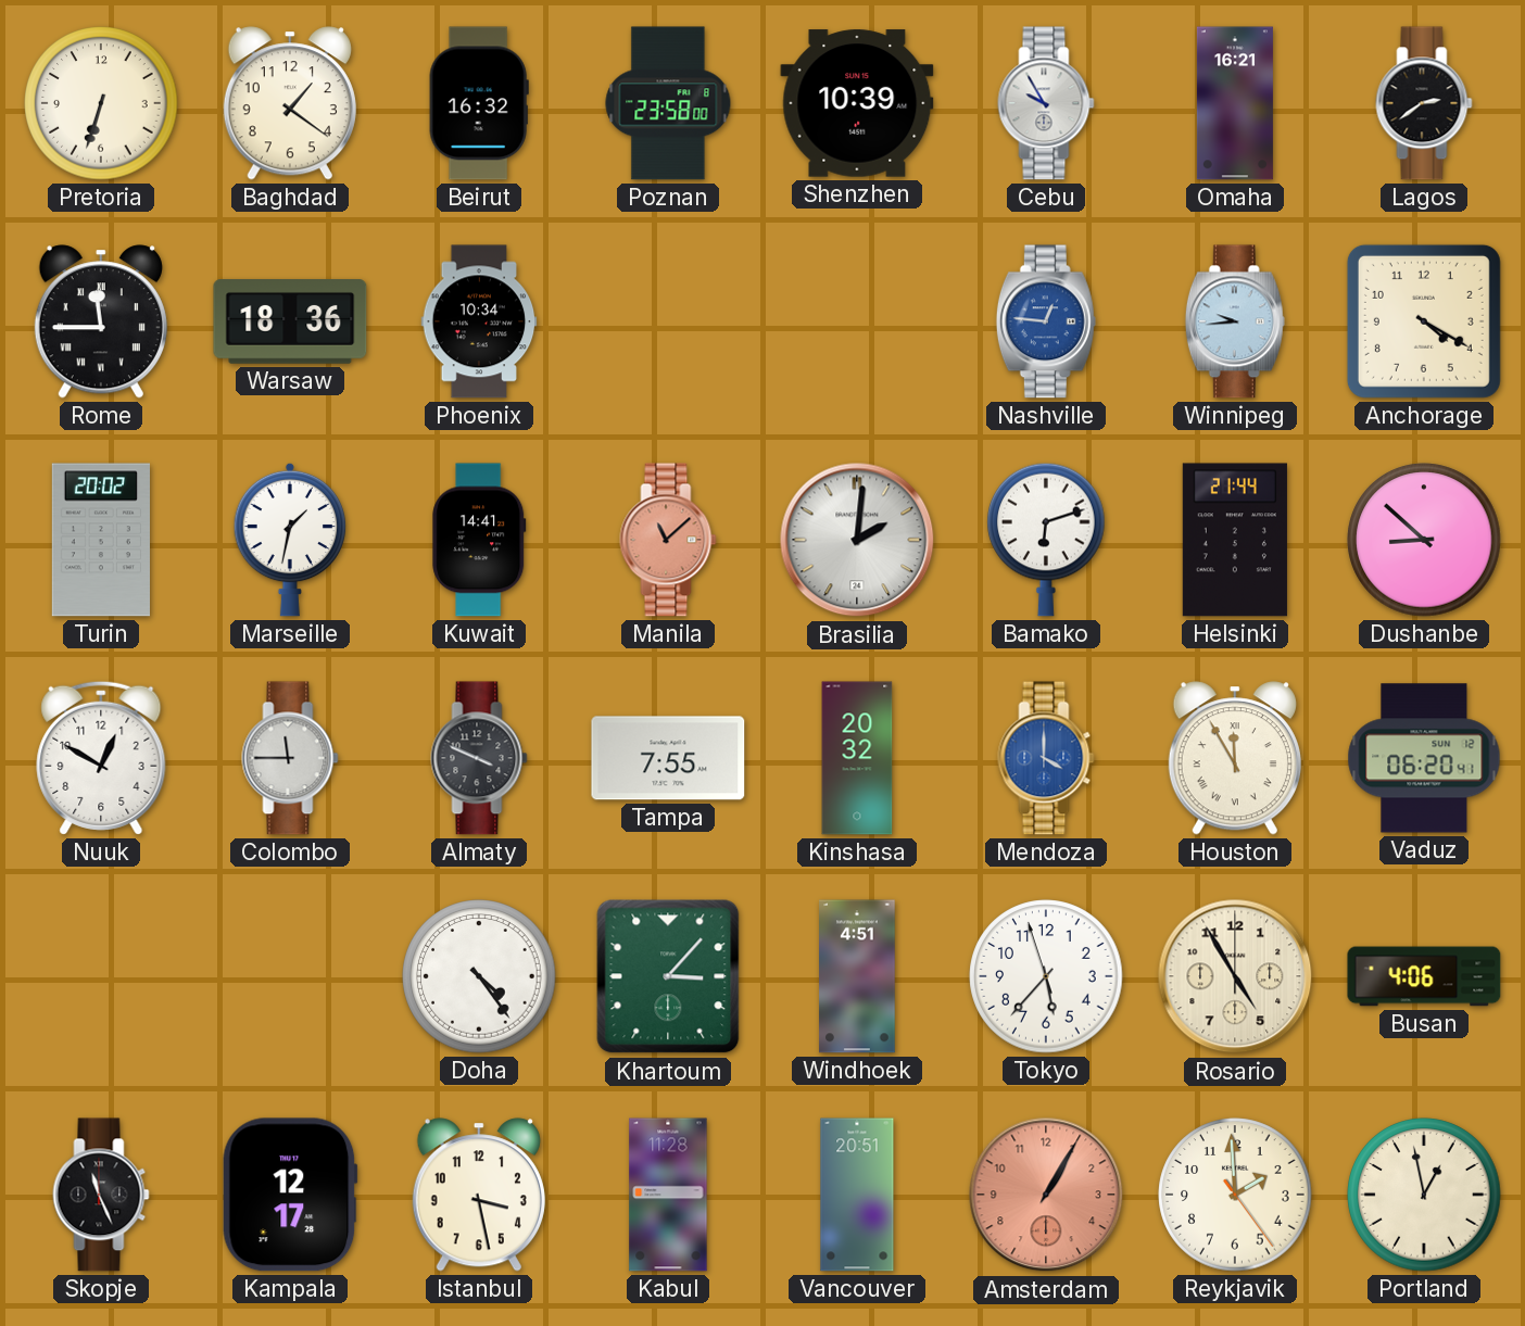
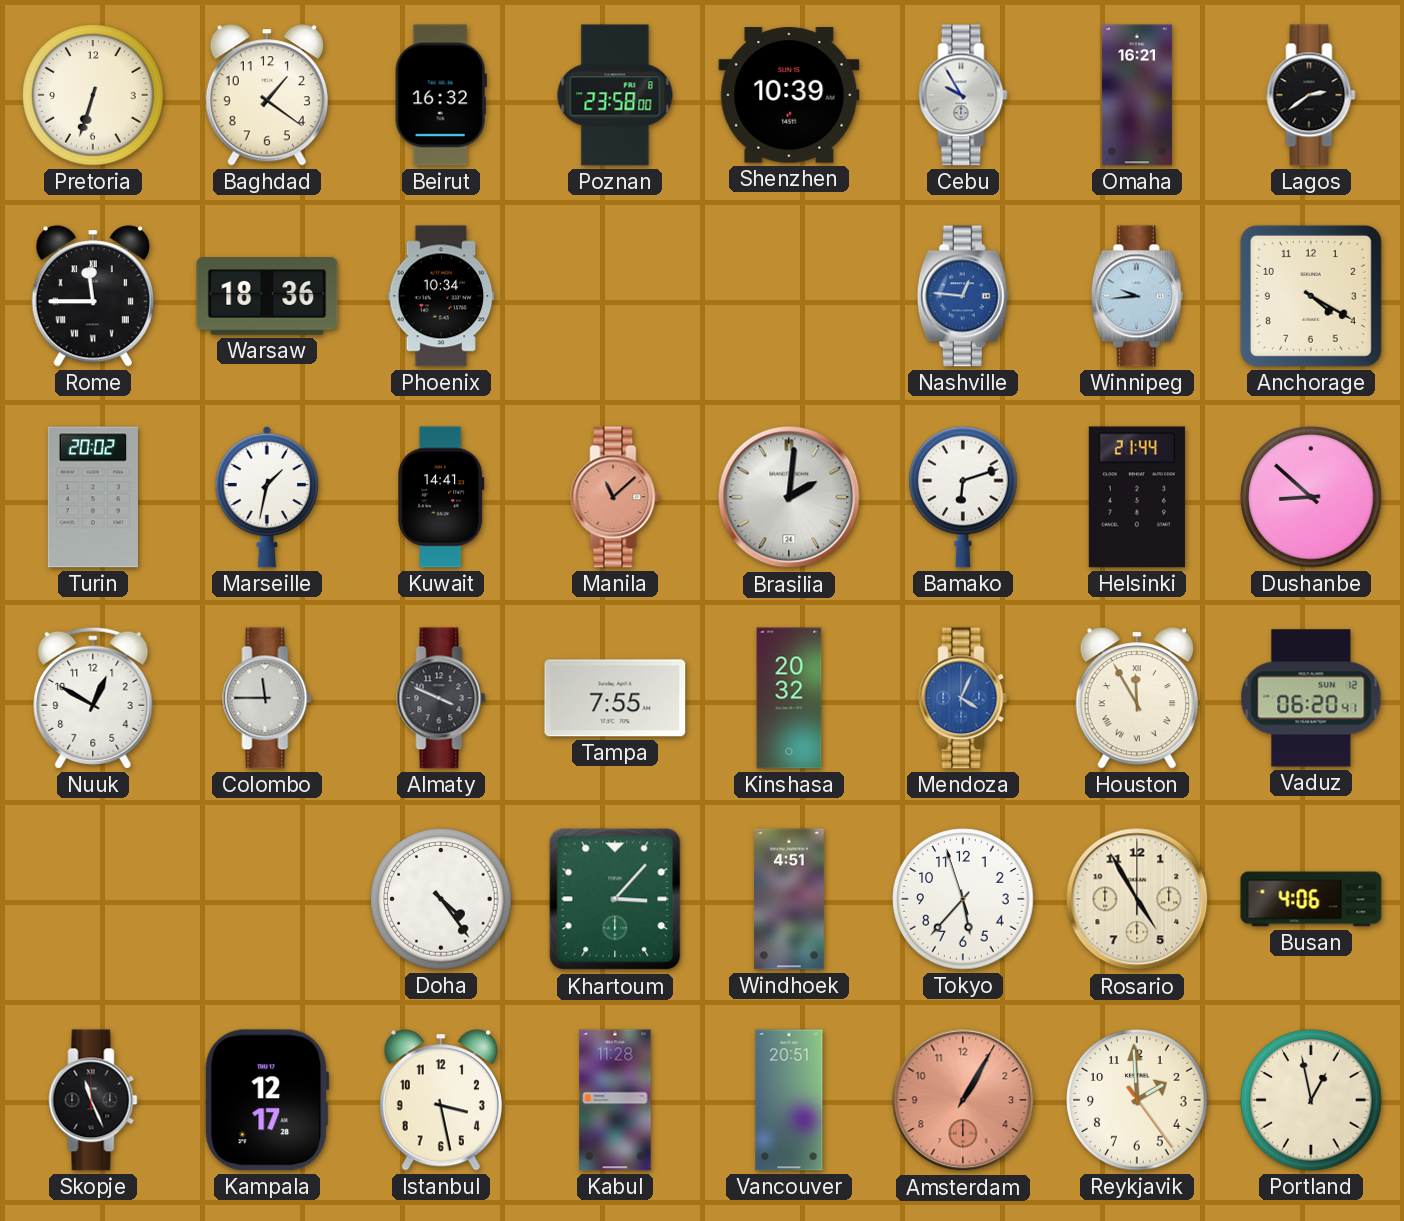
Mendoza: 4:00 -> 4:04 (963, 698)
